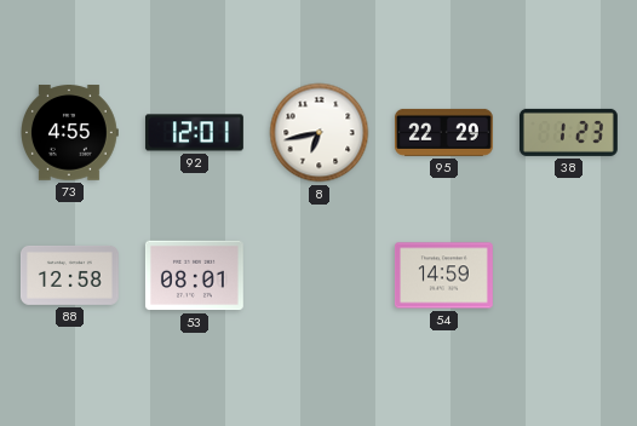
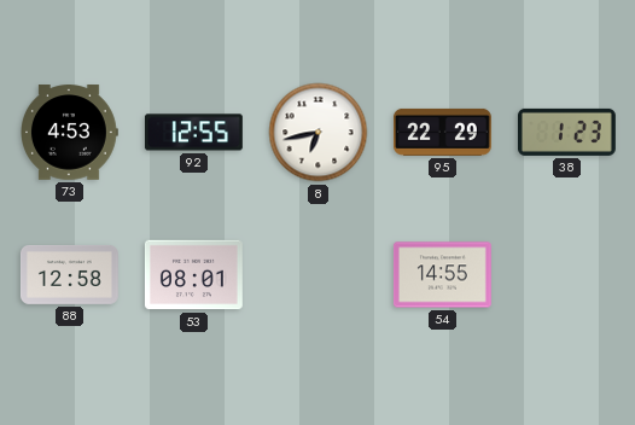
73: 4:55 -> 4:53 (70, 133)
92: 12:01 -> 12:55 (193, 133)
54: 14:59 -> 14:55 (442, 275)
